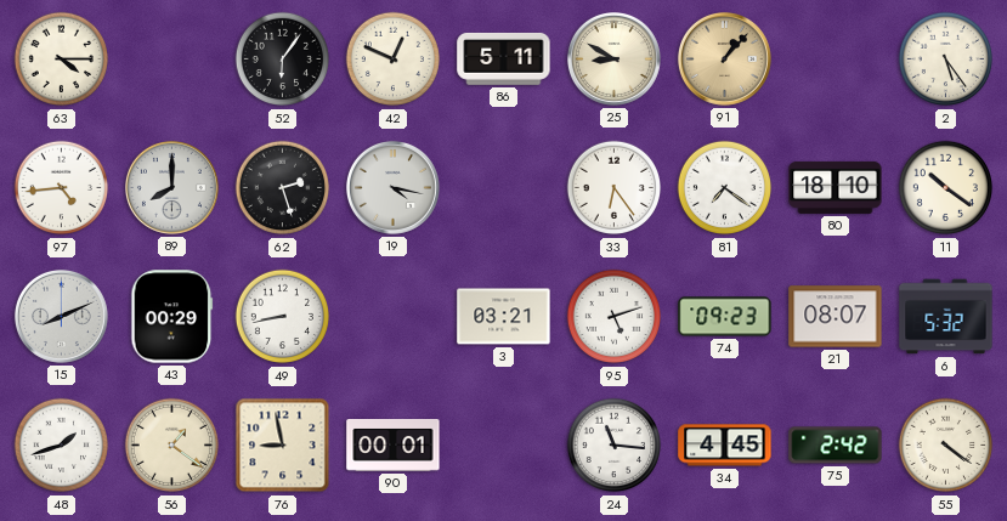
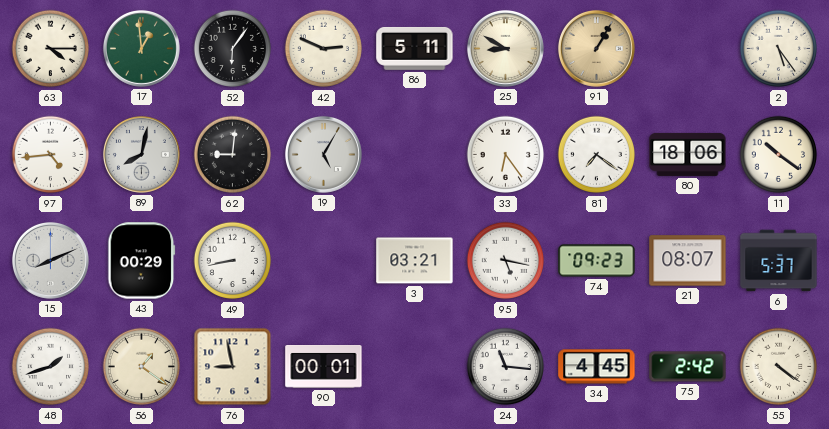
17: none -> 12:59 (141, 48)
42: 12:49 -> 2:49 (324, 49)
91: 1:07 -> 1:05 (596, 48)
89: 8:00 -> 8:02 (141, 154)
62: 2:27 -> 9:01 (233, 155)
19: 4:17 -> 5:05 (323, 154)
80: 18:10 -> 18:06 (688, 154)
95: 5:12 -> 5:17 (506, 261)
6: 5:32 -> 5:37 (779, 261)
